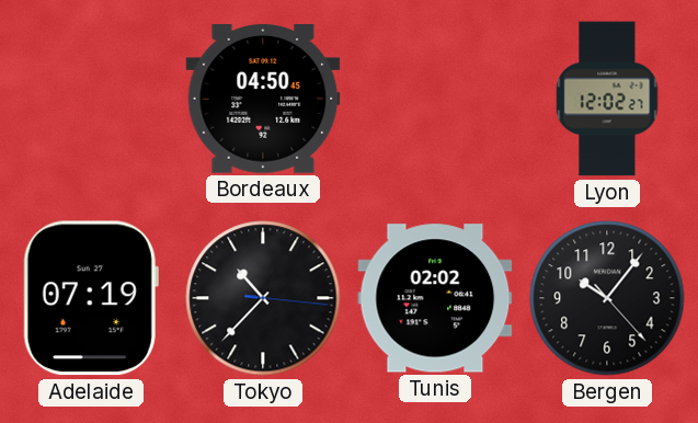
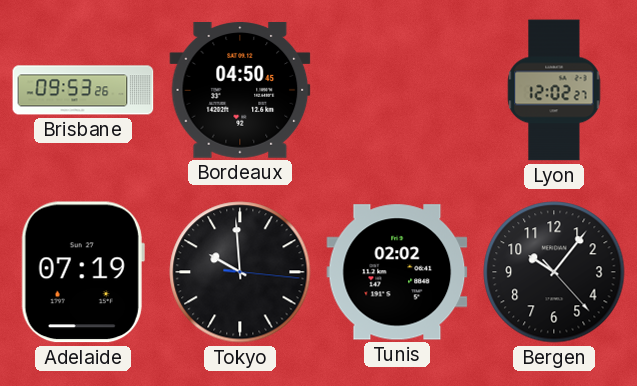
Brisbane: none -> 09:53 (83, 90)
Tokyo: 10:37 -> 9:59 (240, 272)
